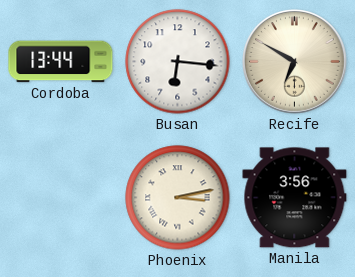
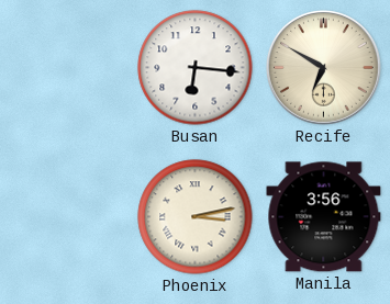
Cordoba: 13:44 -> none (61, 62)
